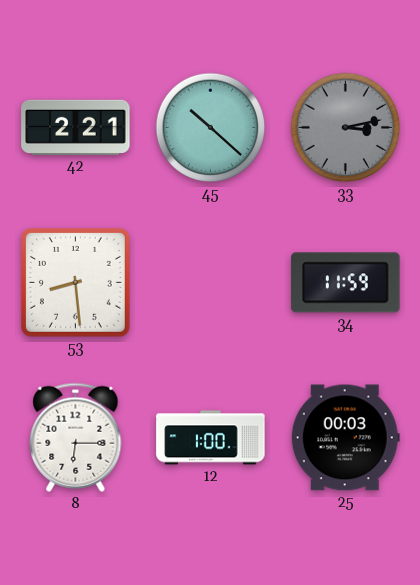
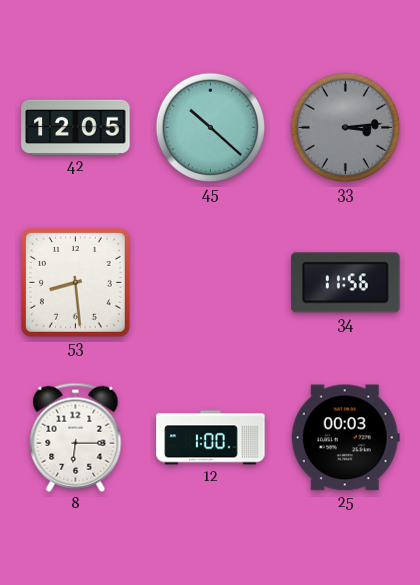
42: 2:21 -> 12:05 (76, 127)
33: 3:13 -> 3:14 (346, 128)
34: 11:59 -> 11:56 (346, 283)
